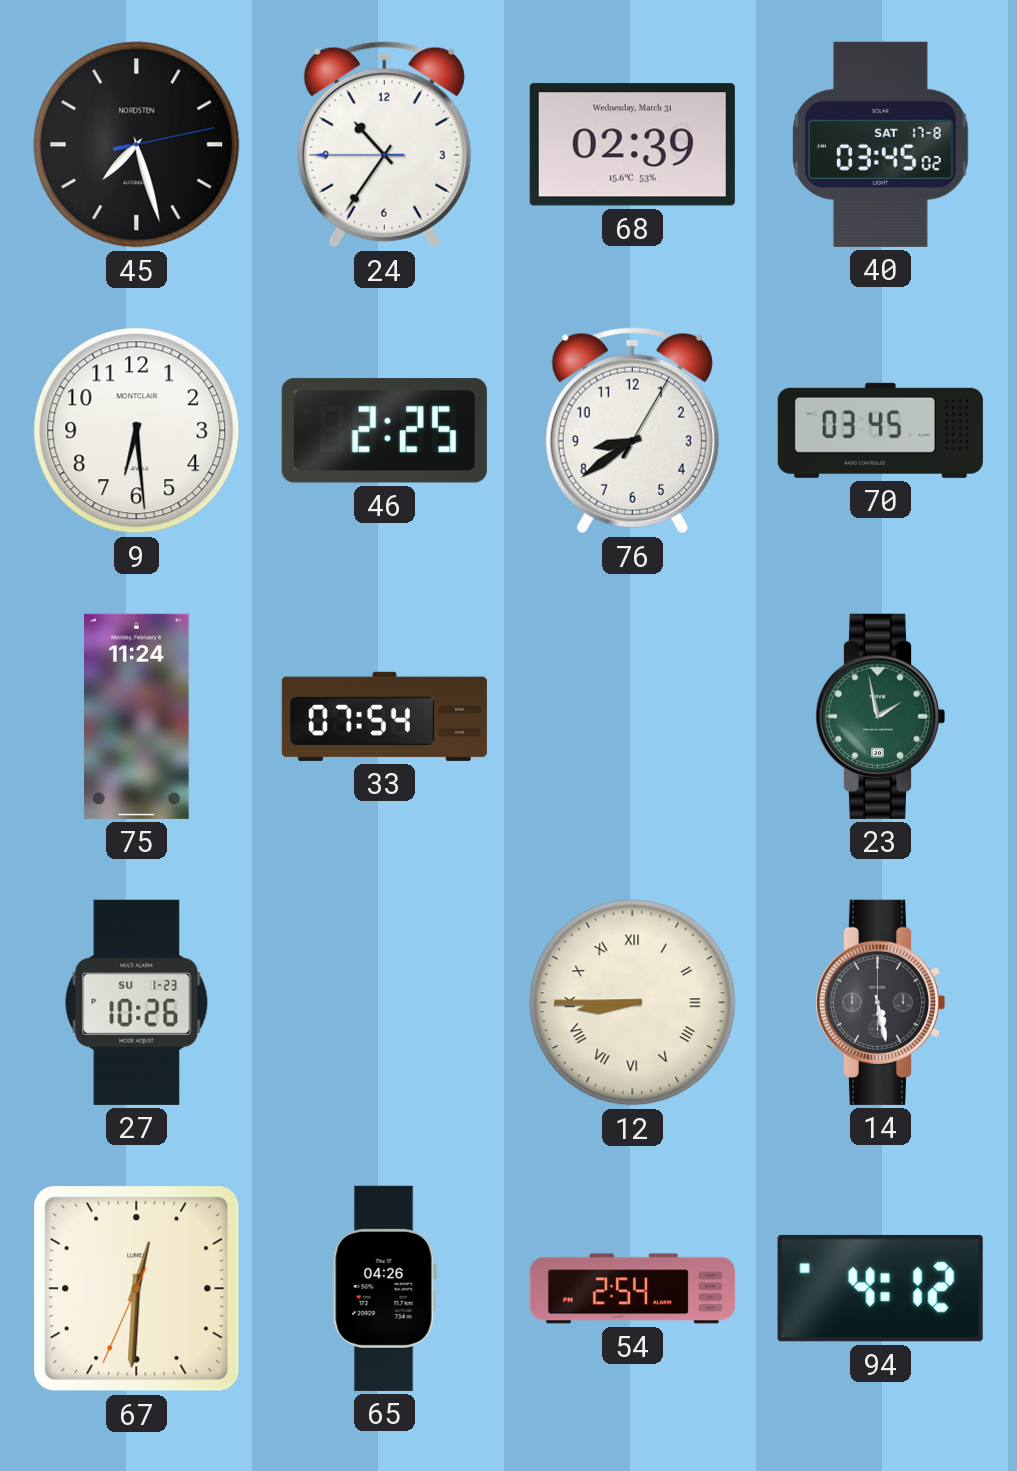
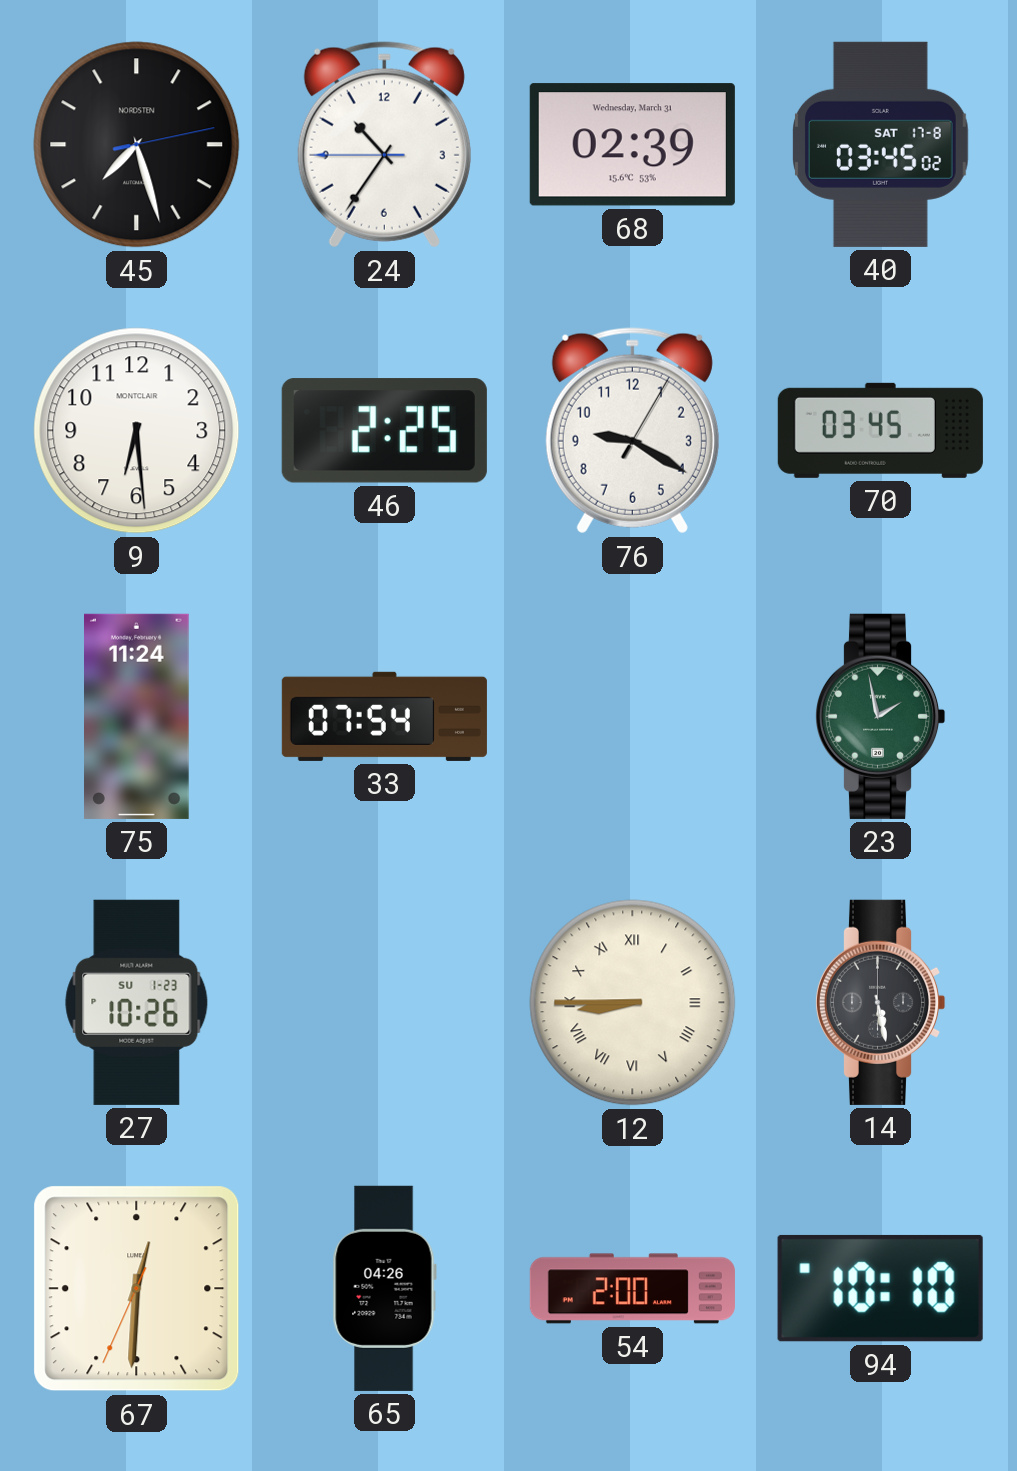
76: 8:39 -> 9:20 (632, 431)
54: 2:54 -> 2:00 (632, 1289)
94: 4:12 -> 10:10 (880, 1288)
